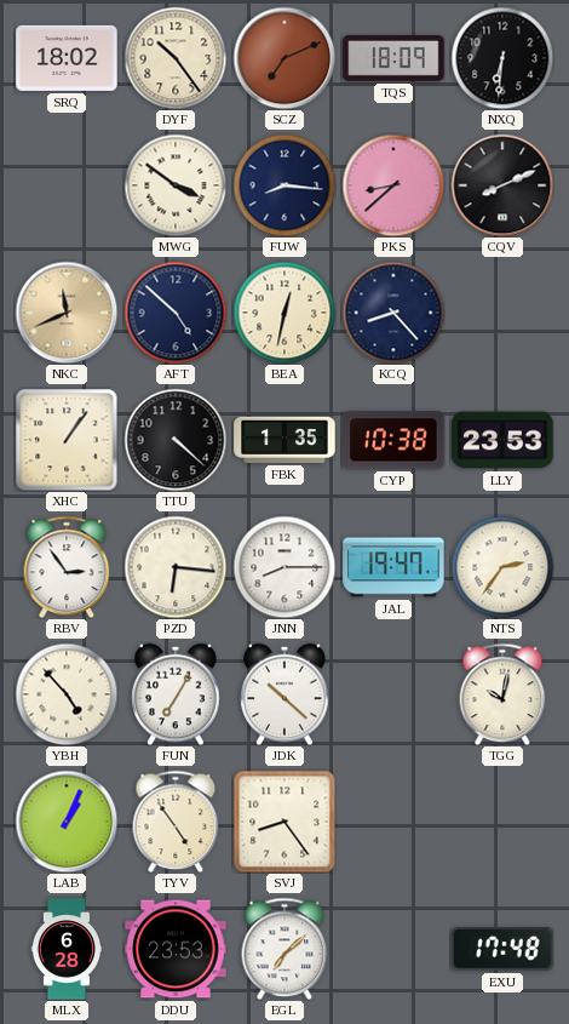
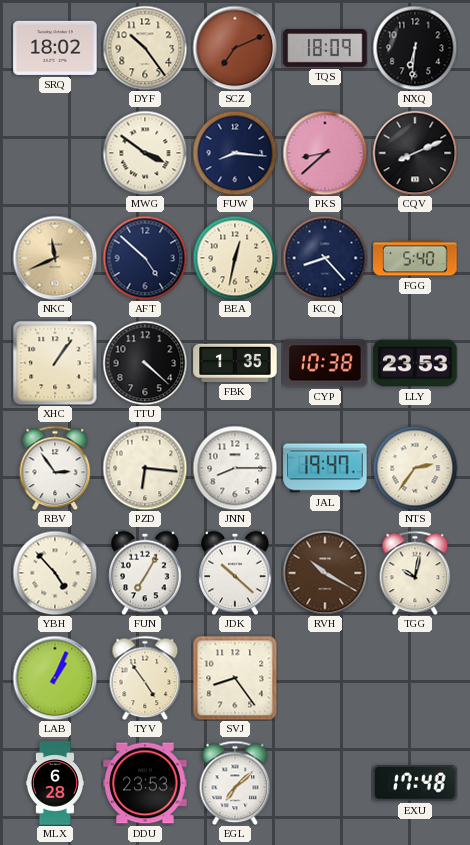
FGG: none -> 5:40 (415, 258)
RVH: none -> 10:20 (325, 573)
